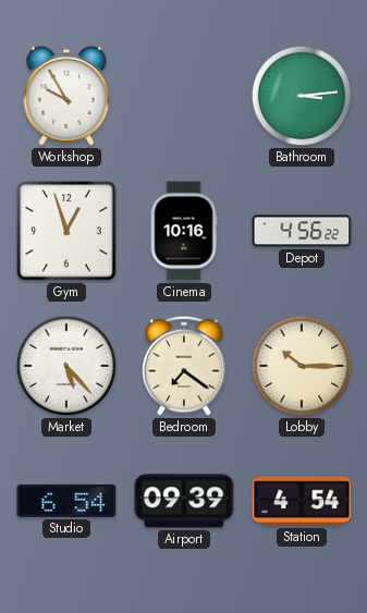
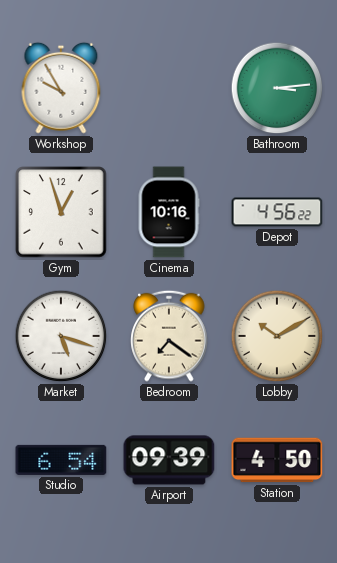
Market: 5:23 -> 5:18 (61, 336)
Lobby: 10:15 -> 10:10 (277, 336)
Station: 4:54 -> 4:50 (277, 460)
